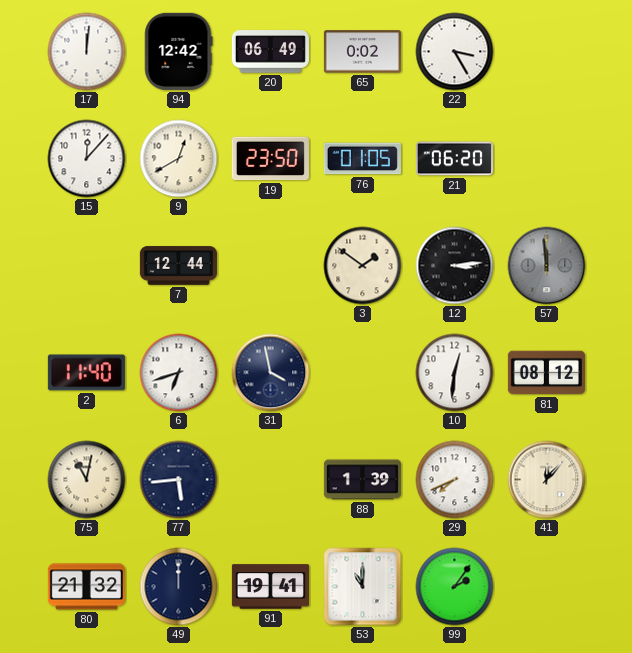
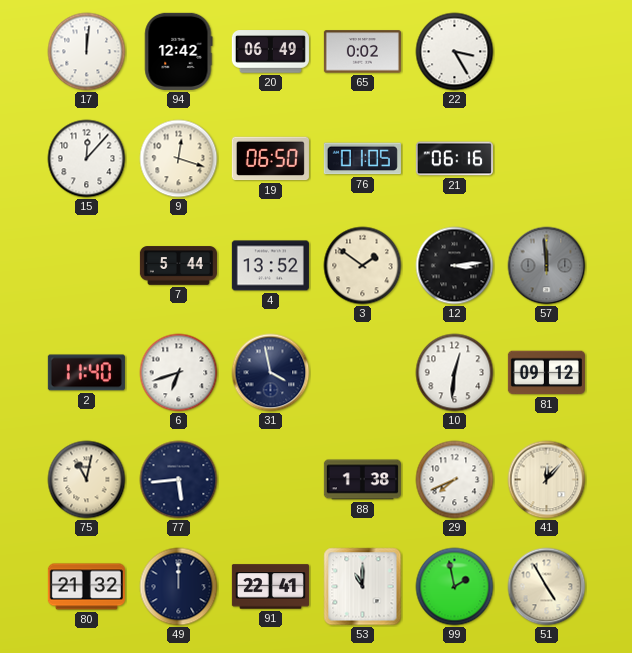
9: 12:40 -> 12:18 (179, 159)
19: 23:50 -> 06:50 (270, 159)
21: 06:20 -> 06:16 (454, 159)
7: 12:44 -> 5:44 (178, 266)
4: none -> 13:52 (270, 266)
81: 08:12 -> 09:12 (546, 373)
88: 1:39 -> 1:38 (362, 480)
91: 19:41 -> 22:41 (270, 587)
99: 2:06 -> 1:58 (455, 587)
51: none -> 4:55 (547, 587)
